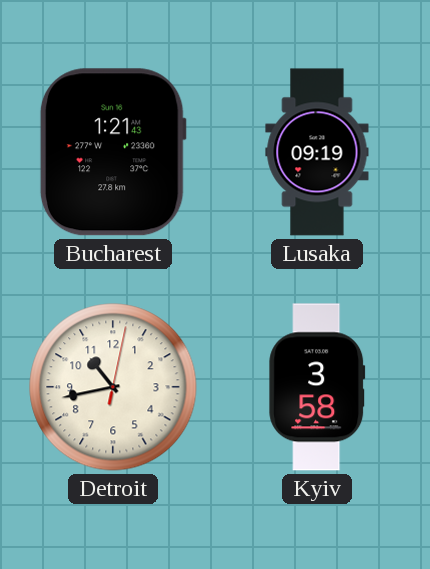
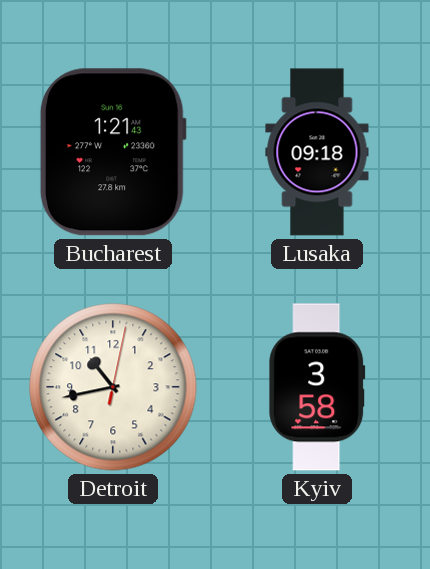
Lusaka: 09:19 -> 09:18 (317, 152)
